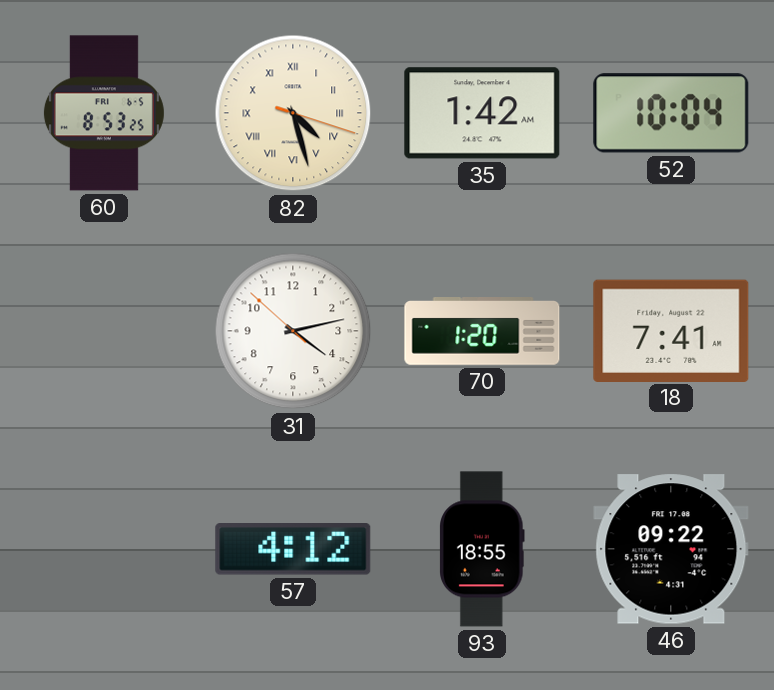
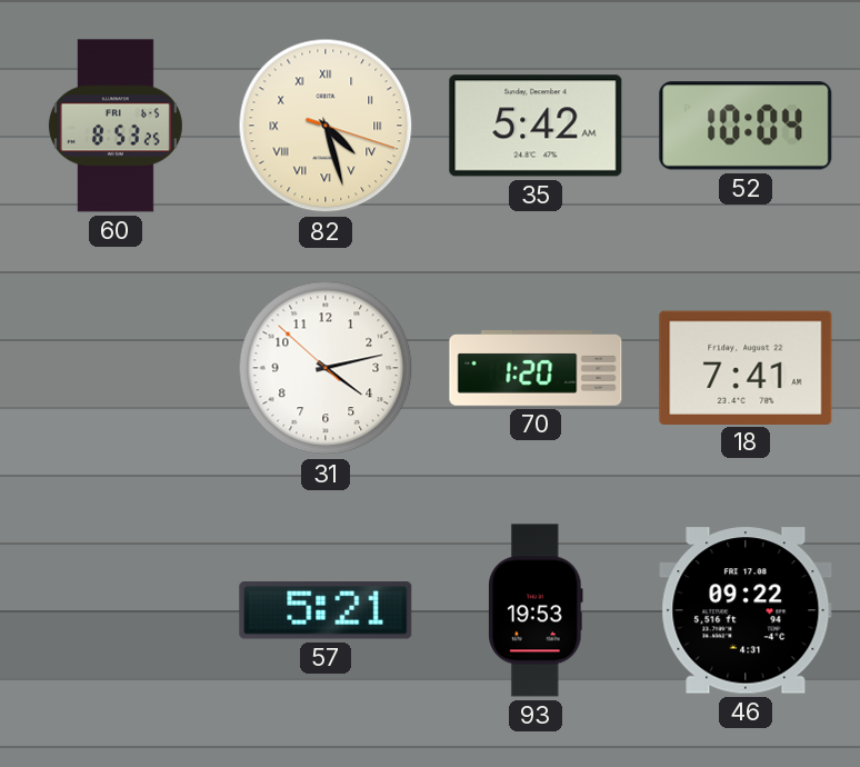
35: 1:42 -> 5:42 (536, 126)
57: 4:12 -> 5:21 (326, 610)
93: 18:55 -> 19:53 (537, 610)
